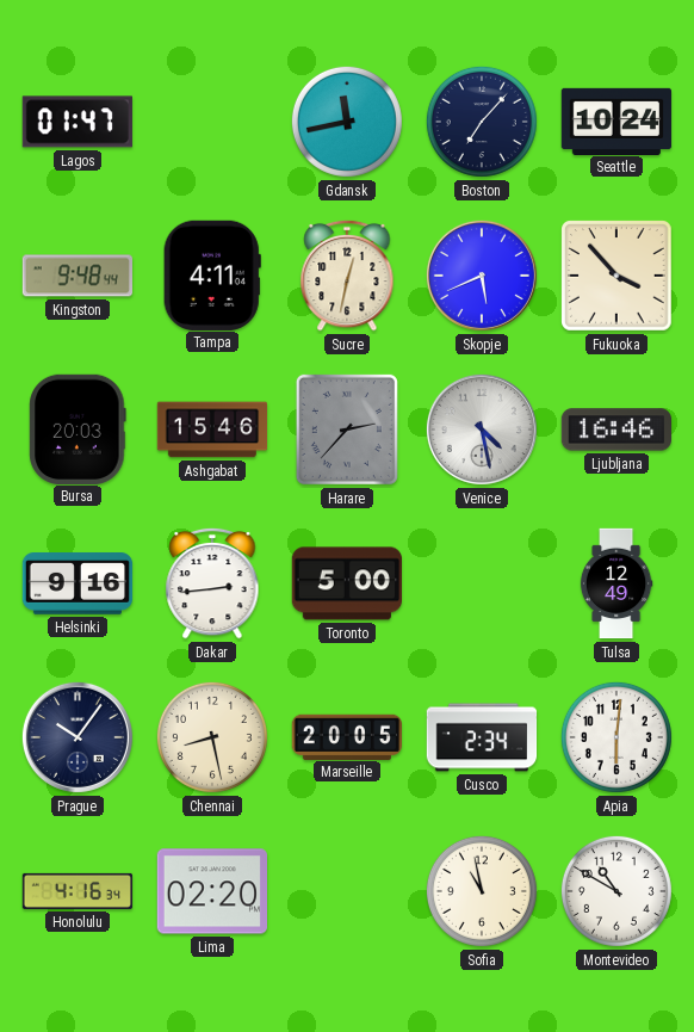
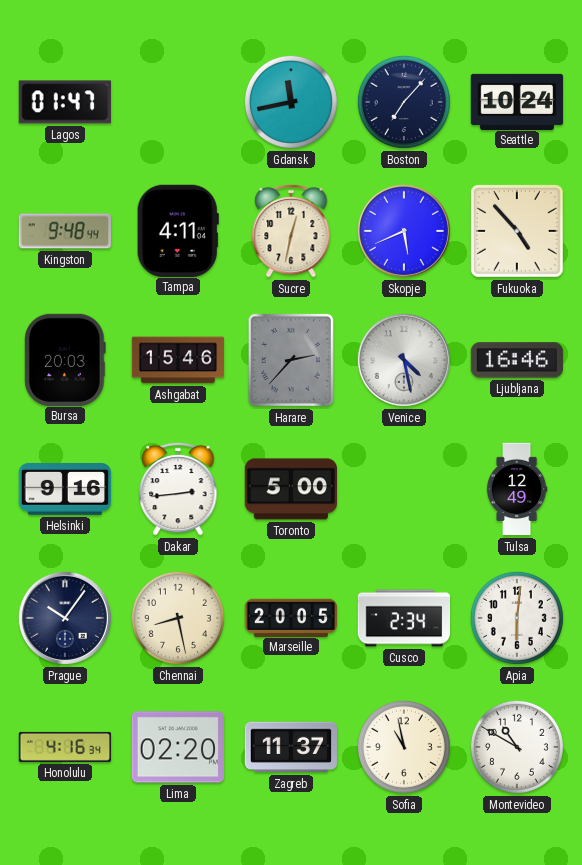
Fukuoka: 3:53 -> 4:53 (517, 231)
Zagreb: none -> 11:37 (290, 747)
